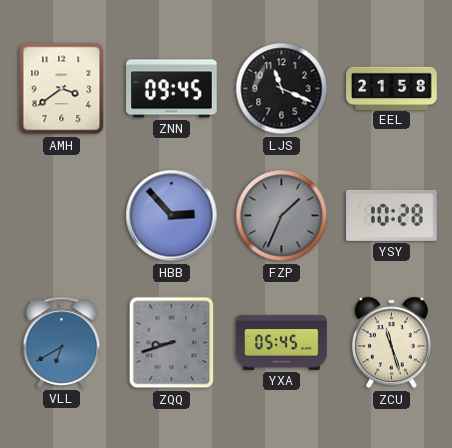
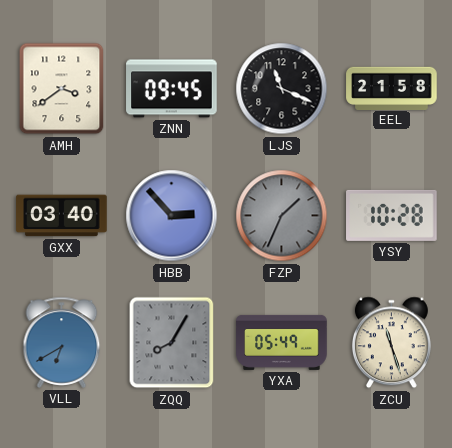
GXX: none -> 03:40 (62, 216)
ZQQ: 8:42 -> 8:05 (172, 343)
YXA: 05:45 -> 05:49 (282, 342)
